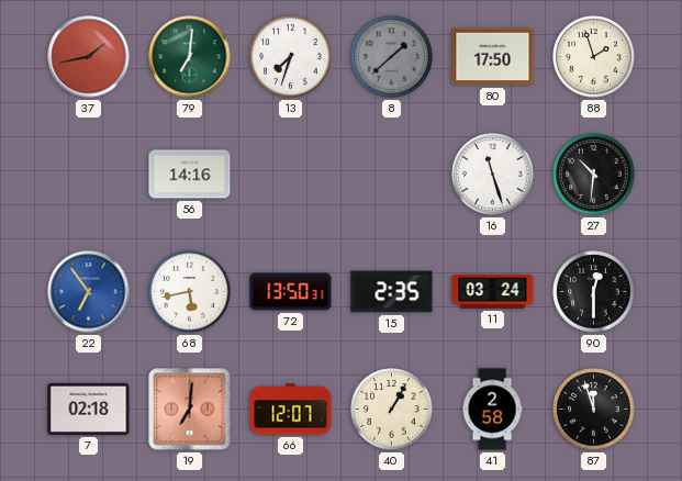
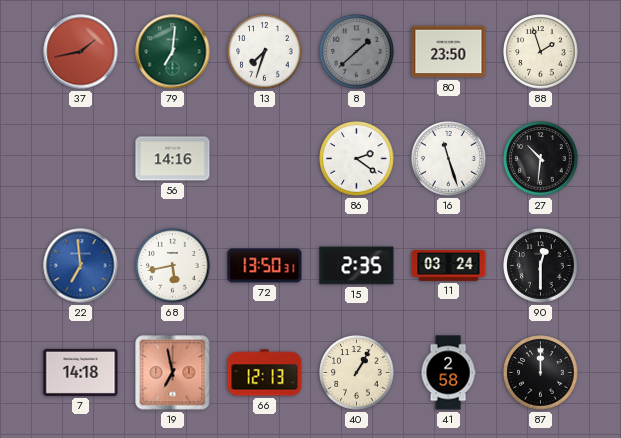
80: 17:50 -> 23:50 (449, 52)
86: none -> 2:21 (357, 159)
22: 6:54 -> 6:59 (81, 266)
7: 02:18 -> 14:18 (81, 372)
19: 7:01 -> 6:58 (173, 373)
66: 12:07 -> 12:13 (265, 373)
87: 11:57 -> 12:00 (541, 373)
